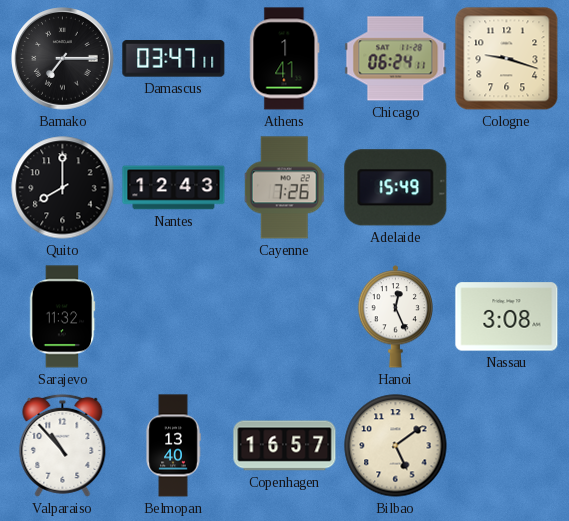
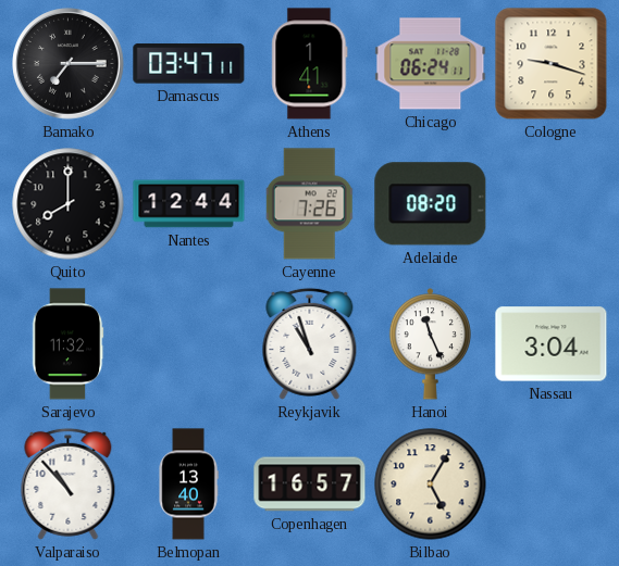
Nantes: 12:43 -> 12:44 (189, 204)
Adelaide: 15:49 -> 08:20 (431, 204)
Reykjavik: none -> 10:57 (310, 343)
Hanoi: 12:26 -> 11:26 (430, 344)
Nassau: 3:08 -> 3:04 (552, 344)
Bilbao: 5:09 -> 5:05 (431, 485)
